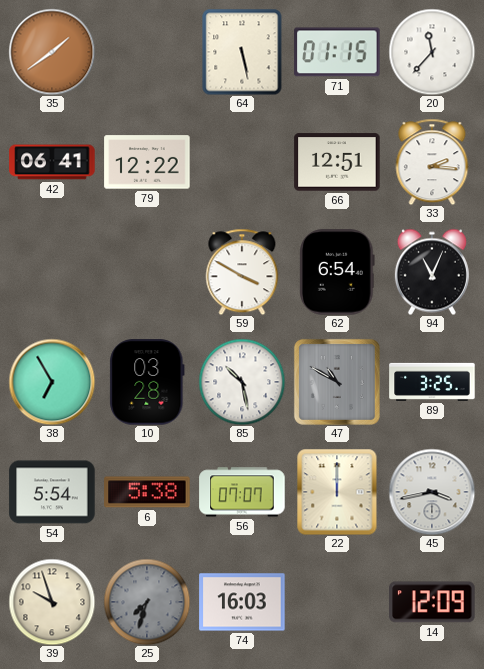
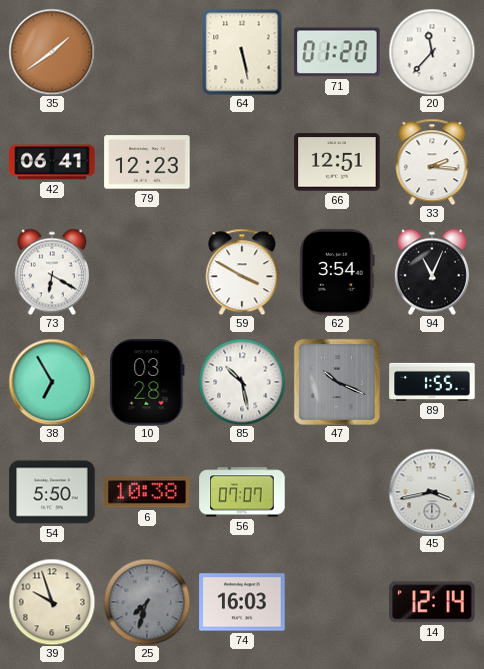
71: 01:15 -> 01:20 (337, 52)
79: 12:22 -> 12:23 (147, 162)
73: none -> 6:20 (52, 272)
62: 6:54 -> 3:54 (338, 272)
47: 10:50 -> 10:19 (337, 382)
89: 3:25 -> 1:55 (432, 382)
54: 5:54 -> 5:50 (52, 492)
6: 5:38 -> 10:38 (147, 492)
22: 12:00 -> none (337, 492)
14: 12:09 -> 12:14 (432, 602)
